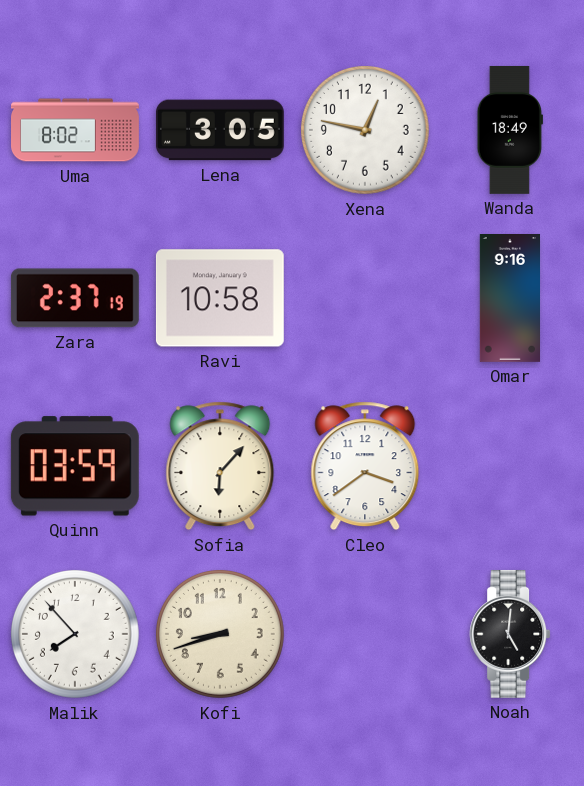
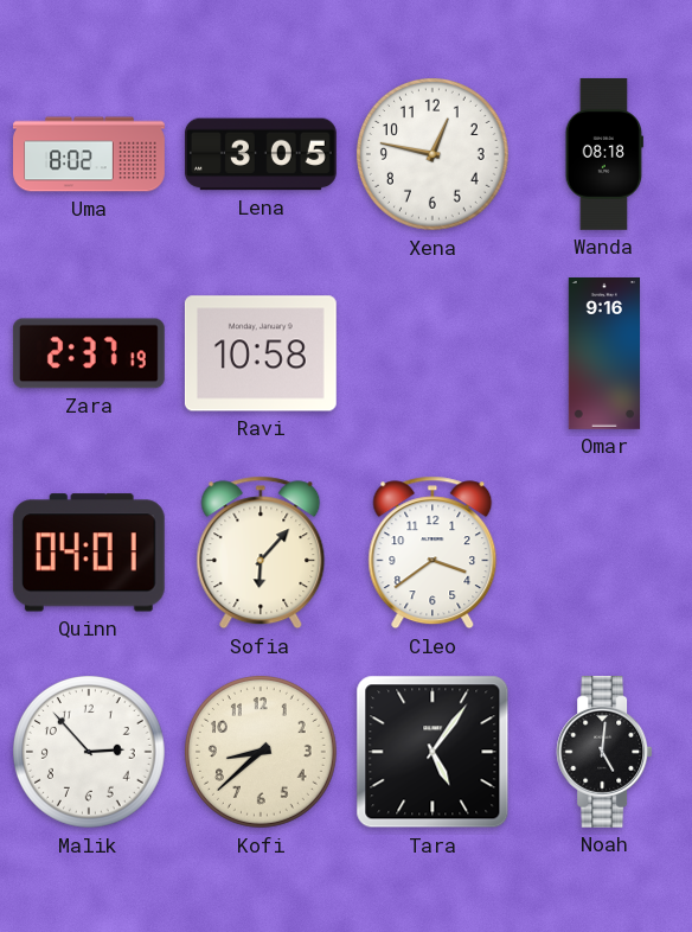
Wanda: 18:49 -> 08:18 (604, 154)
Quinn: 03:59 -> 04:01 (89, 553)
Malik: 7:53 -> 2:53 (89, 752)
Kofi: 8:42 -> 8:38 (261, 752)
Tara: none -> 5:06 (432, 752)
